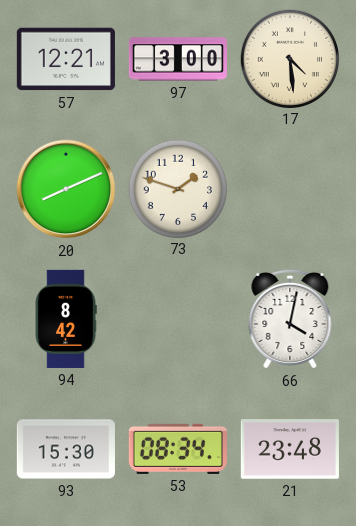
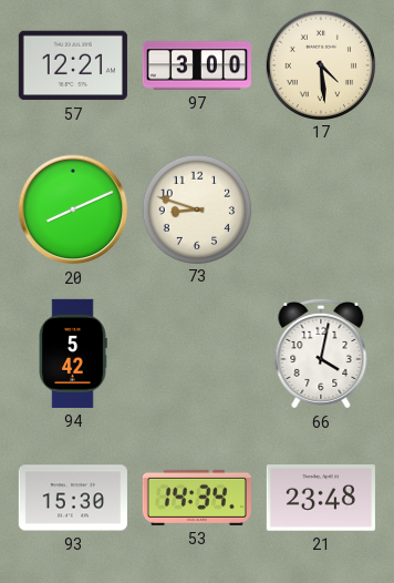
73: 1:48 -> 8:48 (196, 208)
94: 8:42 -> 5:42 (73, 354)
53: 08:34 -> 14:34 (197, 498)
